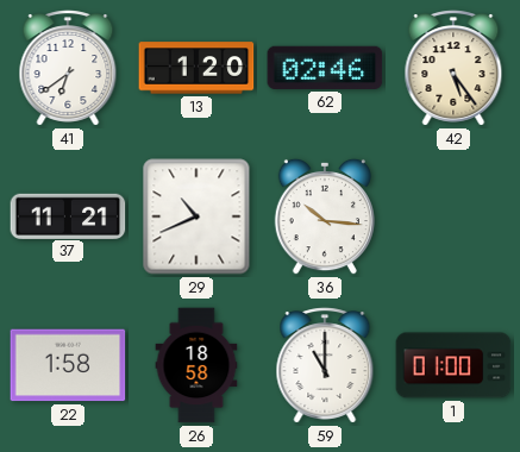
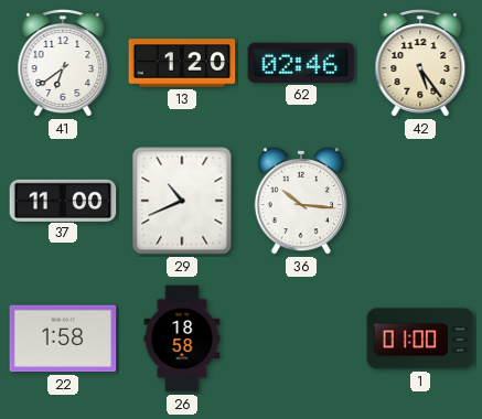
37: 11:21 -> 11:00 (63, 200)
59: 11:00 -> none (325, 365)
